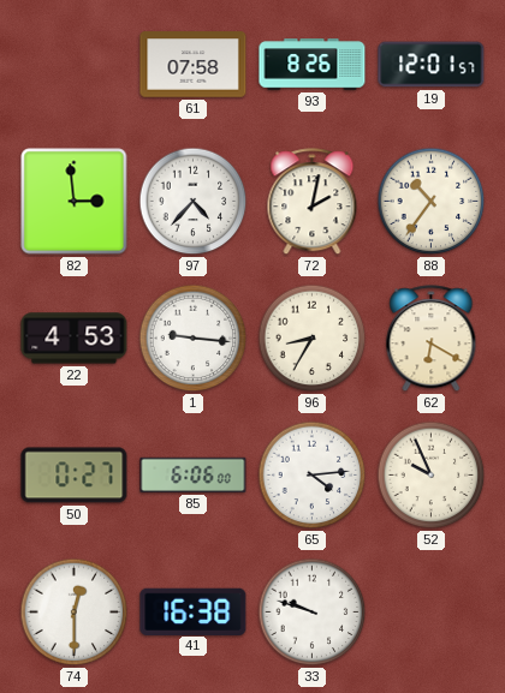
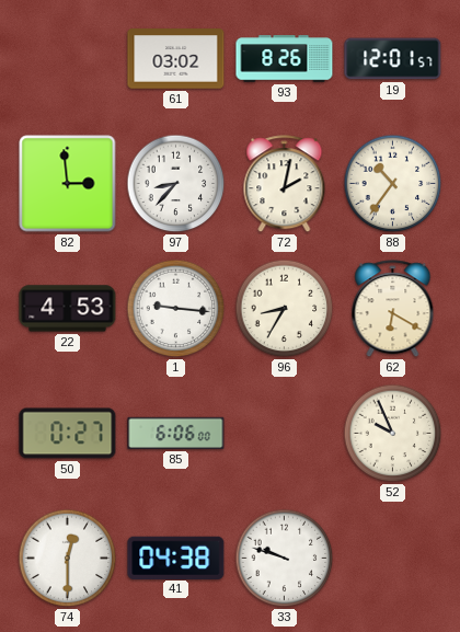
61: 07:58 -> 03:02 (176, 59)
97: 4:37 -> 8:37 (176, 184)
65: 4:14 -> none (313, 476)
41: 16:38 -> 04:38 (176, 558)
